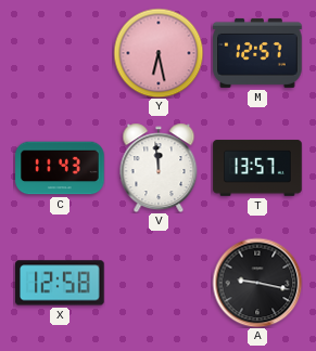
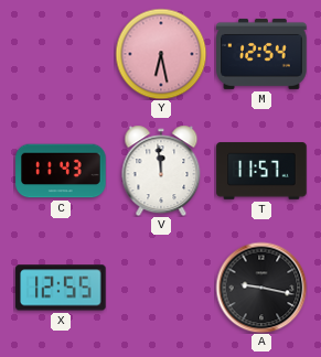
M: 12:57 -> 12:54 (261, 54)
T: 13:57 -> 11:57 (261, 171)
X: 12:58 -> 12:55 (61, 288)
